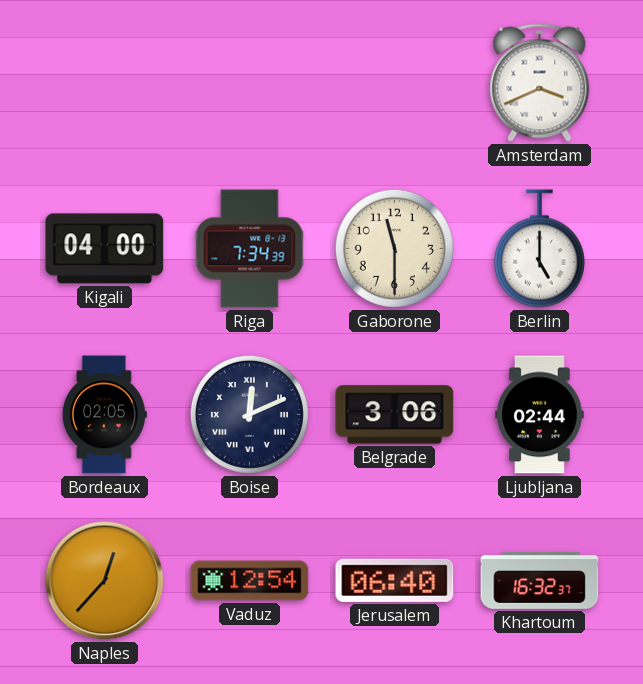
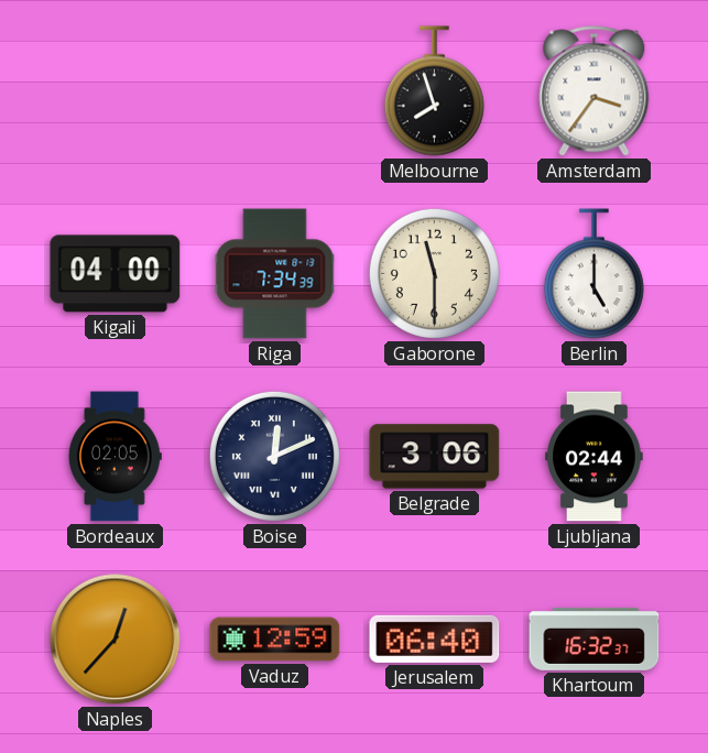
Melbourne: none -> 7:57 (434, 91)
Amsterdam: 3:41 -> 3:36 (595, 91)
Vaduz: 12:54 -> 12:59 (275, 640)
